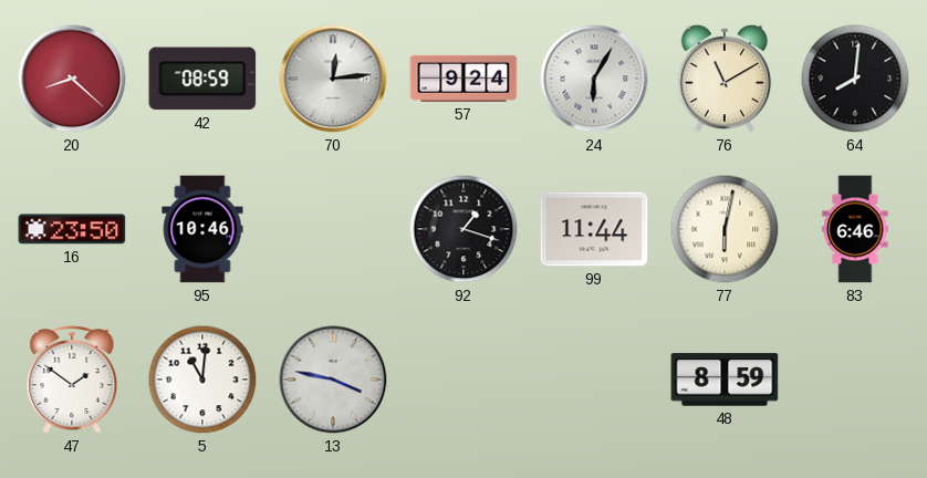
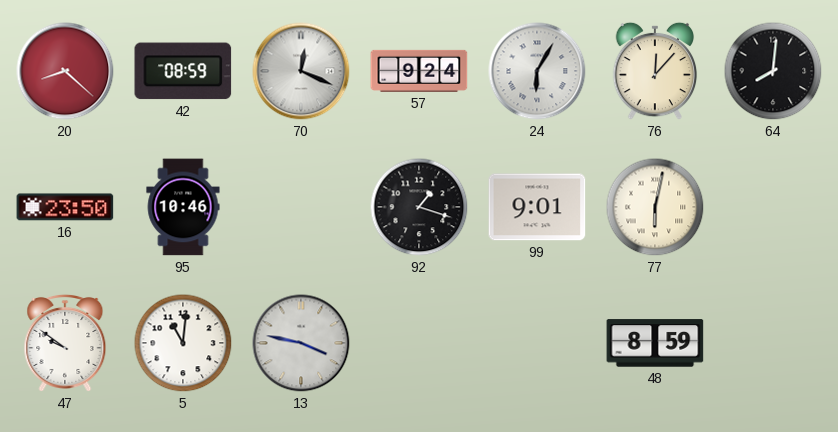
70: 12:14 -> 12:19 (301, 71)
76: 11:10 -> 12:07 (655, 71)
99: 11:44 -> 9:01 (537, 207)
83: 6:46 -> none (855, 229)
47: 1:51 -> 9:51 (65, 343)
